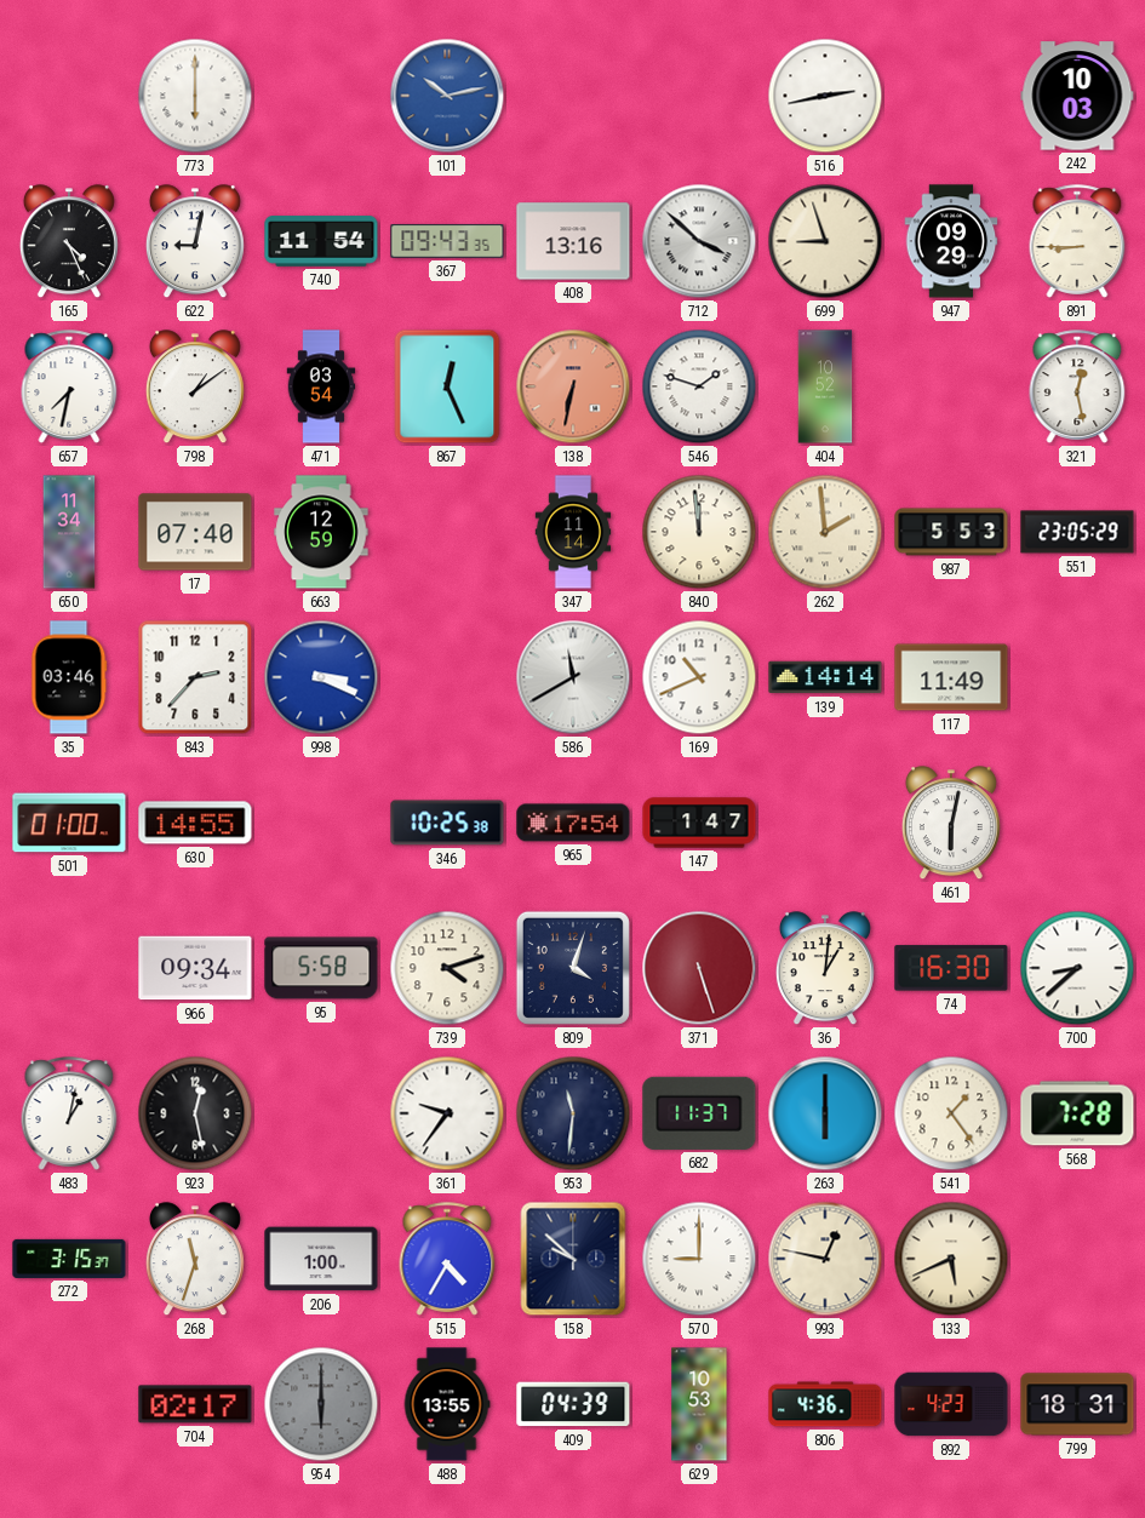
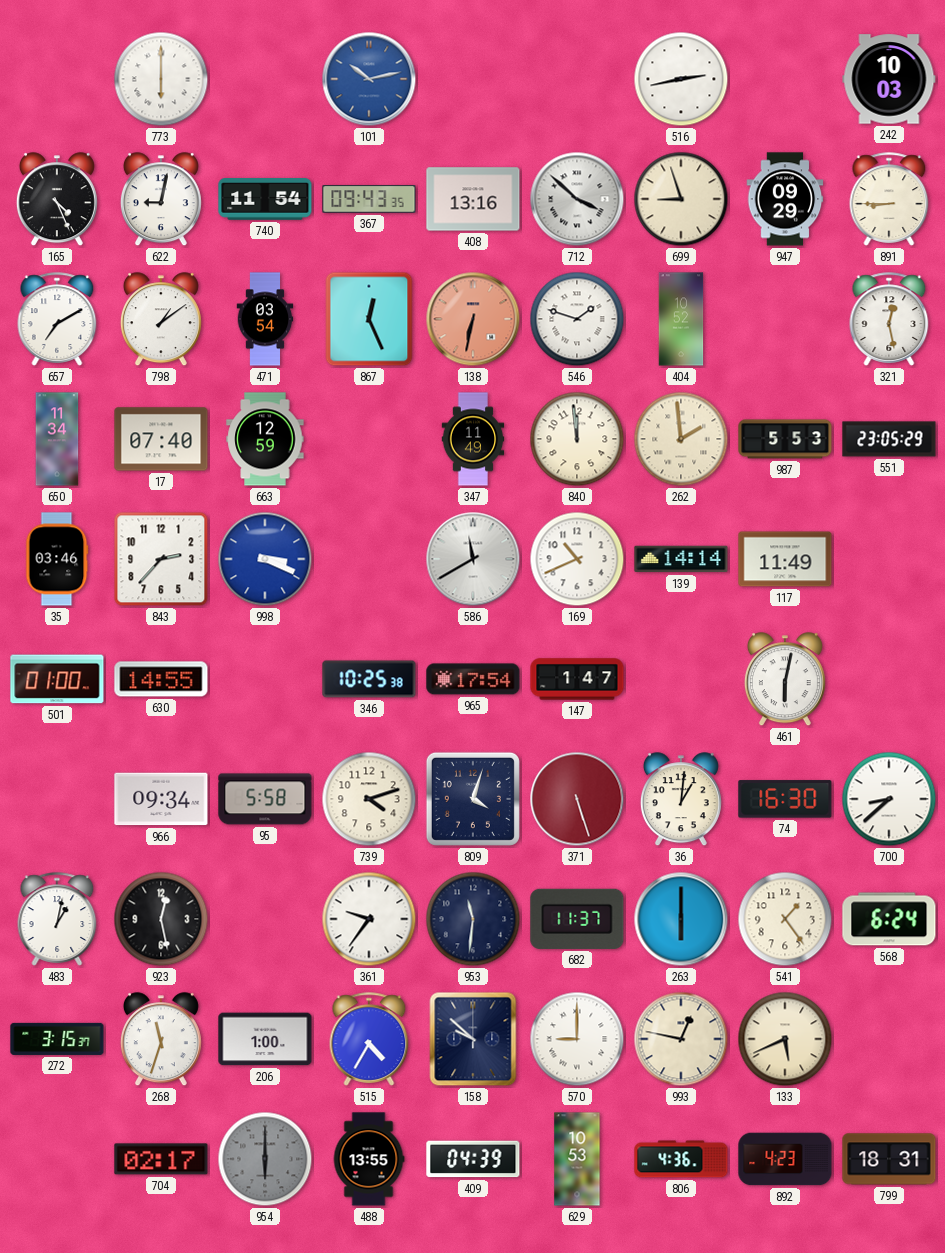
657: 7:32 -> 7:10 (57, 319)
347: 11:14 -> 11:49 (473, 439)
568: 7:28 -> 6:24 (889, 919)
